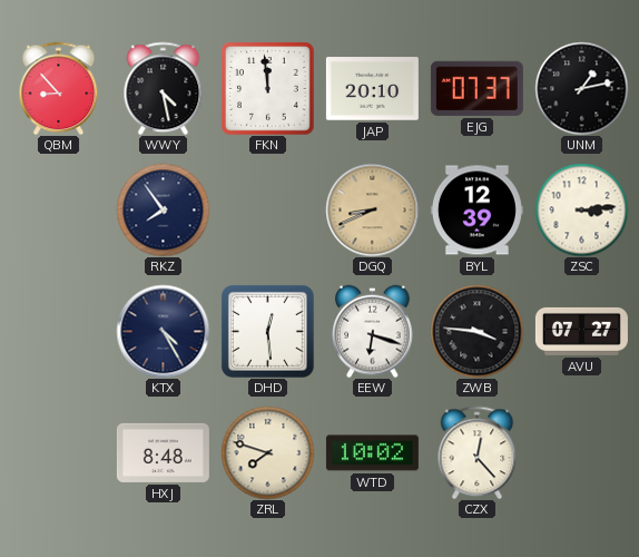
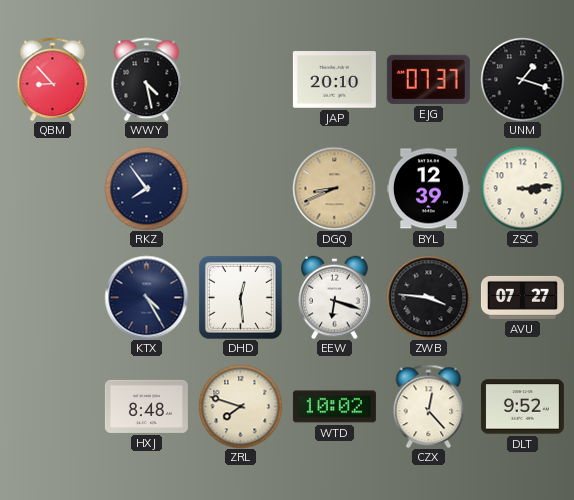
FKN: 11:59 -> none (267, 88)
UNM: 1:13 -> 1:18 (522, 79)
DLT: none -> 9:52 (522, 407)
